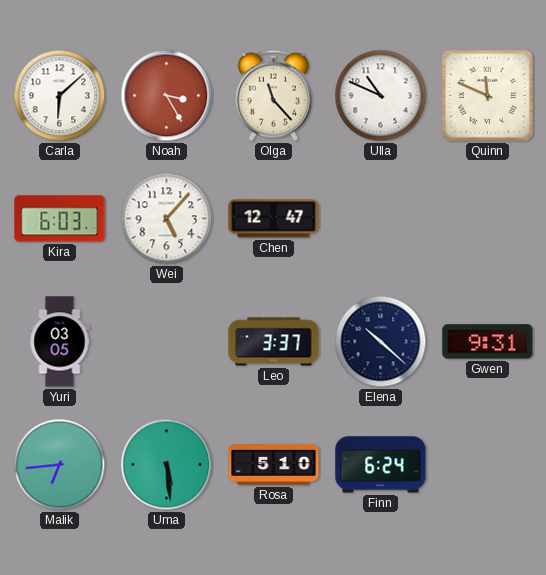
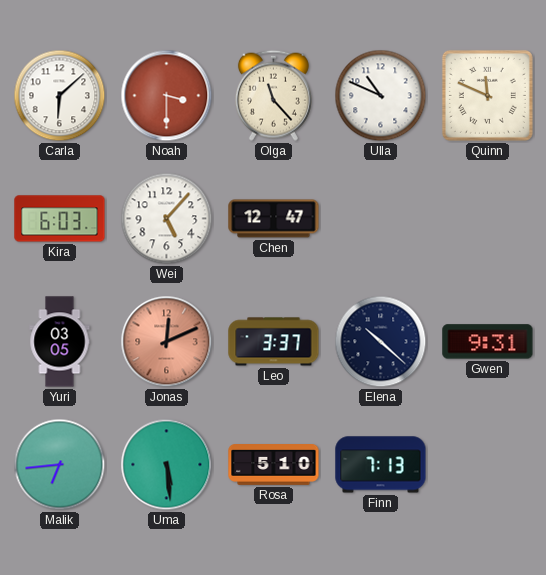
Noah: 3:25 -> 3:30 (167, 96)
Jonas: none -> 12:11 (167, 342)
Finn: 6:24 -> 7:13 (381, 465)
